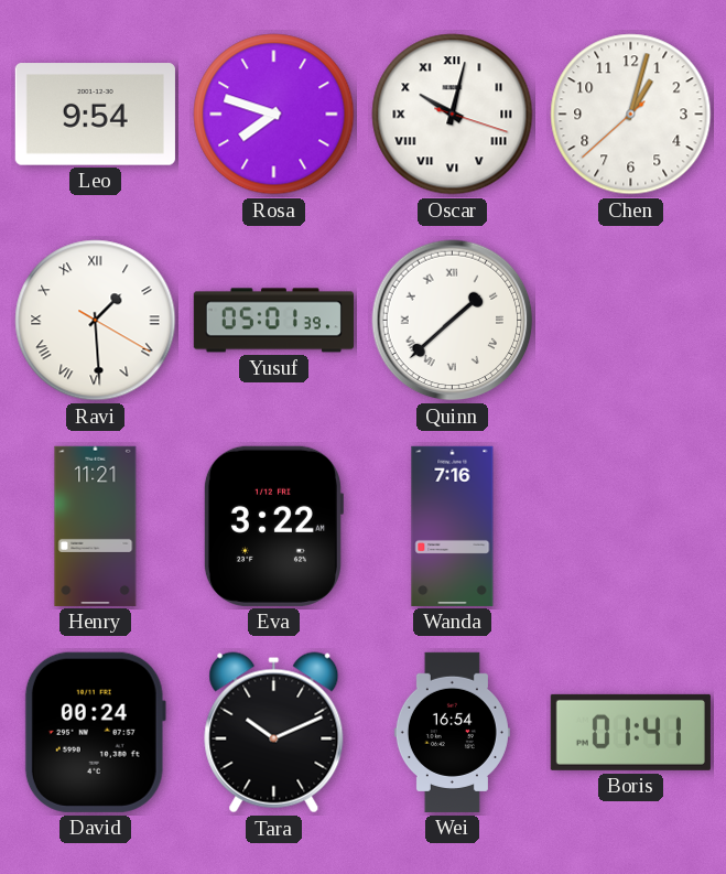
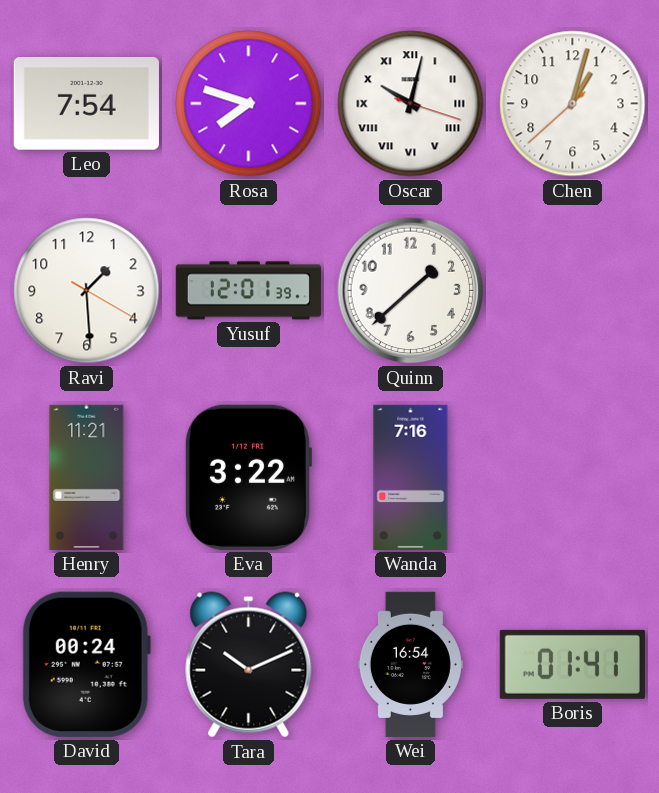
Leo: 9:54 -> 7:54 (86, 104)
Ravi numerals: Roman -> Arabic (87, 291)
Yusuf: 05:01 -> 12:01 (248, 291)
Quinn numerals: Roman -> Arabic (411, 291)
